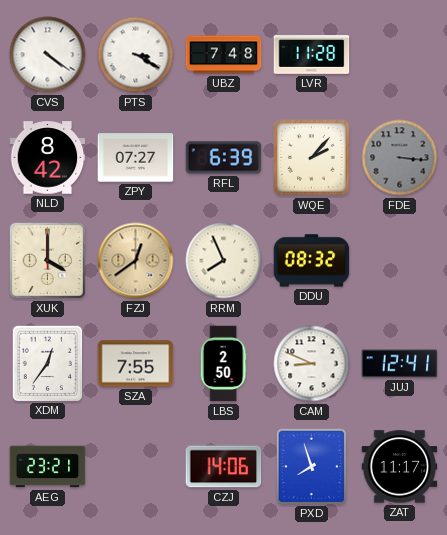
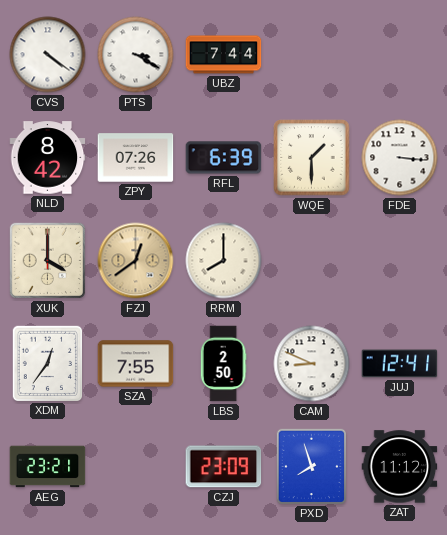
UBZ: 7:48 -> 7:44 (224, 55)
LVR: 11:28 -> none (312, 55)
ZPY: 07:27 -> 07:26 (136, 158)
WQE: 2:07 -> 1:30 (312, 158)
FDE dial: grey -> white (400, 158)
RRM: 7:56 -> 8:00 (224, 261)
DDU: 08:32 -> none (312, 261)
CZJ: 14:06 -> 23:09 (224, 467)
ZAT: 11:17 -> 11:12 (400, 467)
